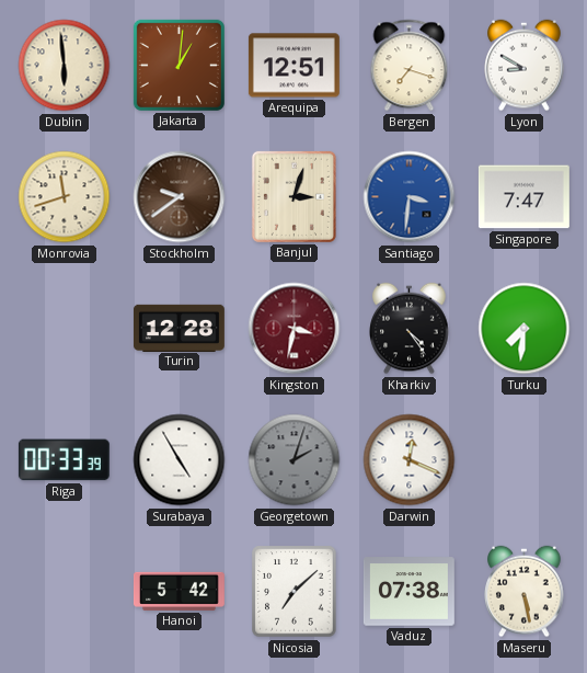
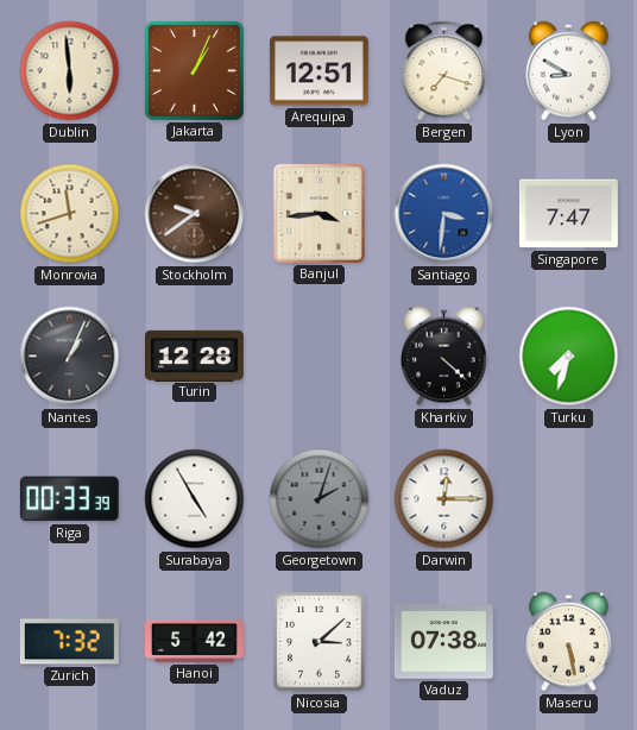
Jakarta: 1:01 -> 1:04 (194, 70)
Banjul: 3:03 -> 3:44 (318, 213)
Nantes: none -> 1:04 (70, 357)
Kingston: 3:32 -> none (295, 329)
Kharkiv: 4:24 -> 4:22 (444, 357)
Turku: 7:31 -> 7:33 (569, 357)
Darwin: 12:19 -> 12:15 (444, 499)
Zurich: none -> 7:32 (69, 642)
Nicosia: 7:08 -> 3:08 (320, 642)
